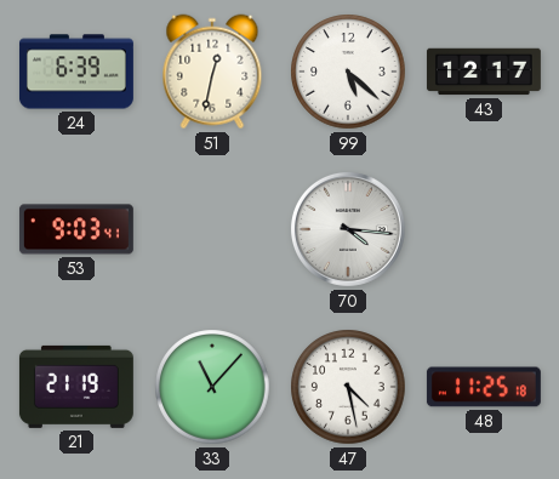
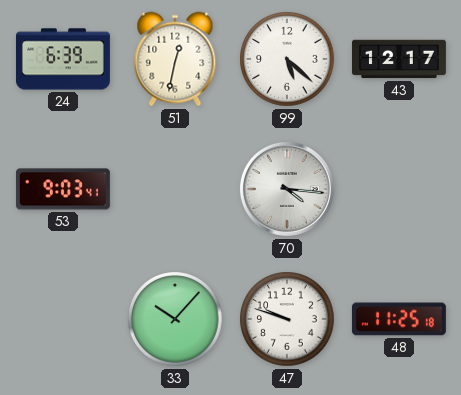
21: 21:19 -> none (76, 387)
33: 11:07 -> 10:07 (175, 319)
47: 4:28 -> 9:48 (287, 319)
